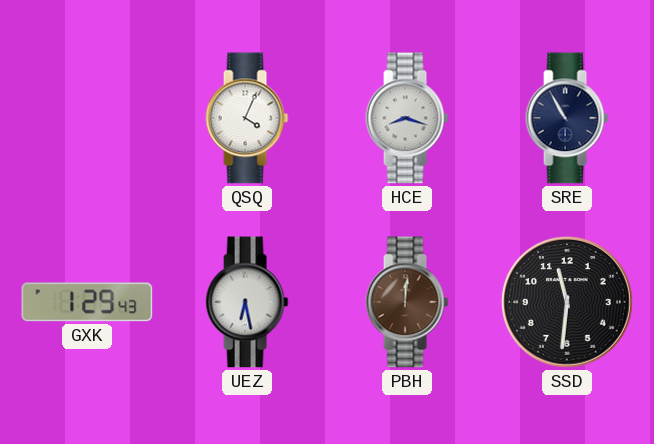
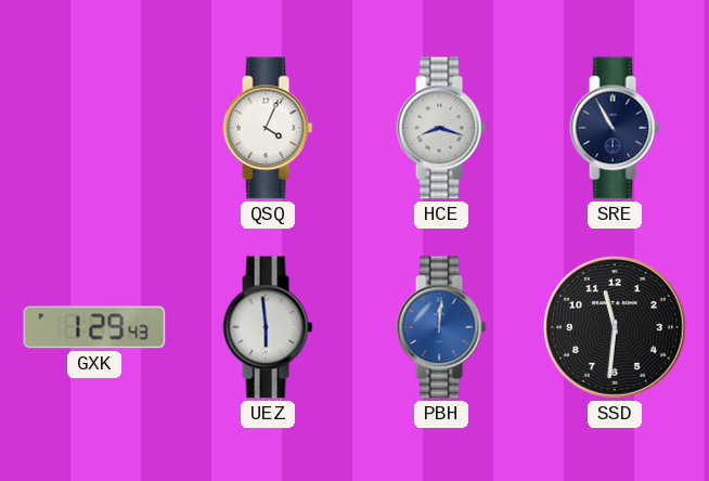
UEZ: 6:28 -> 5:59 (268, 327)
PBH dial: brown -> blue (441, 327)
